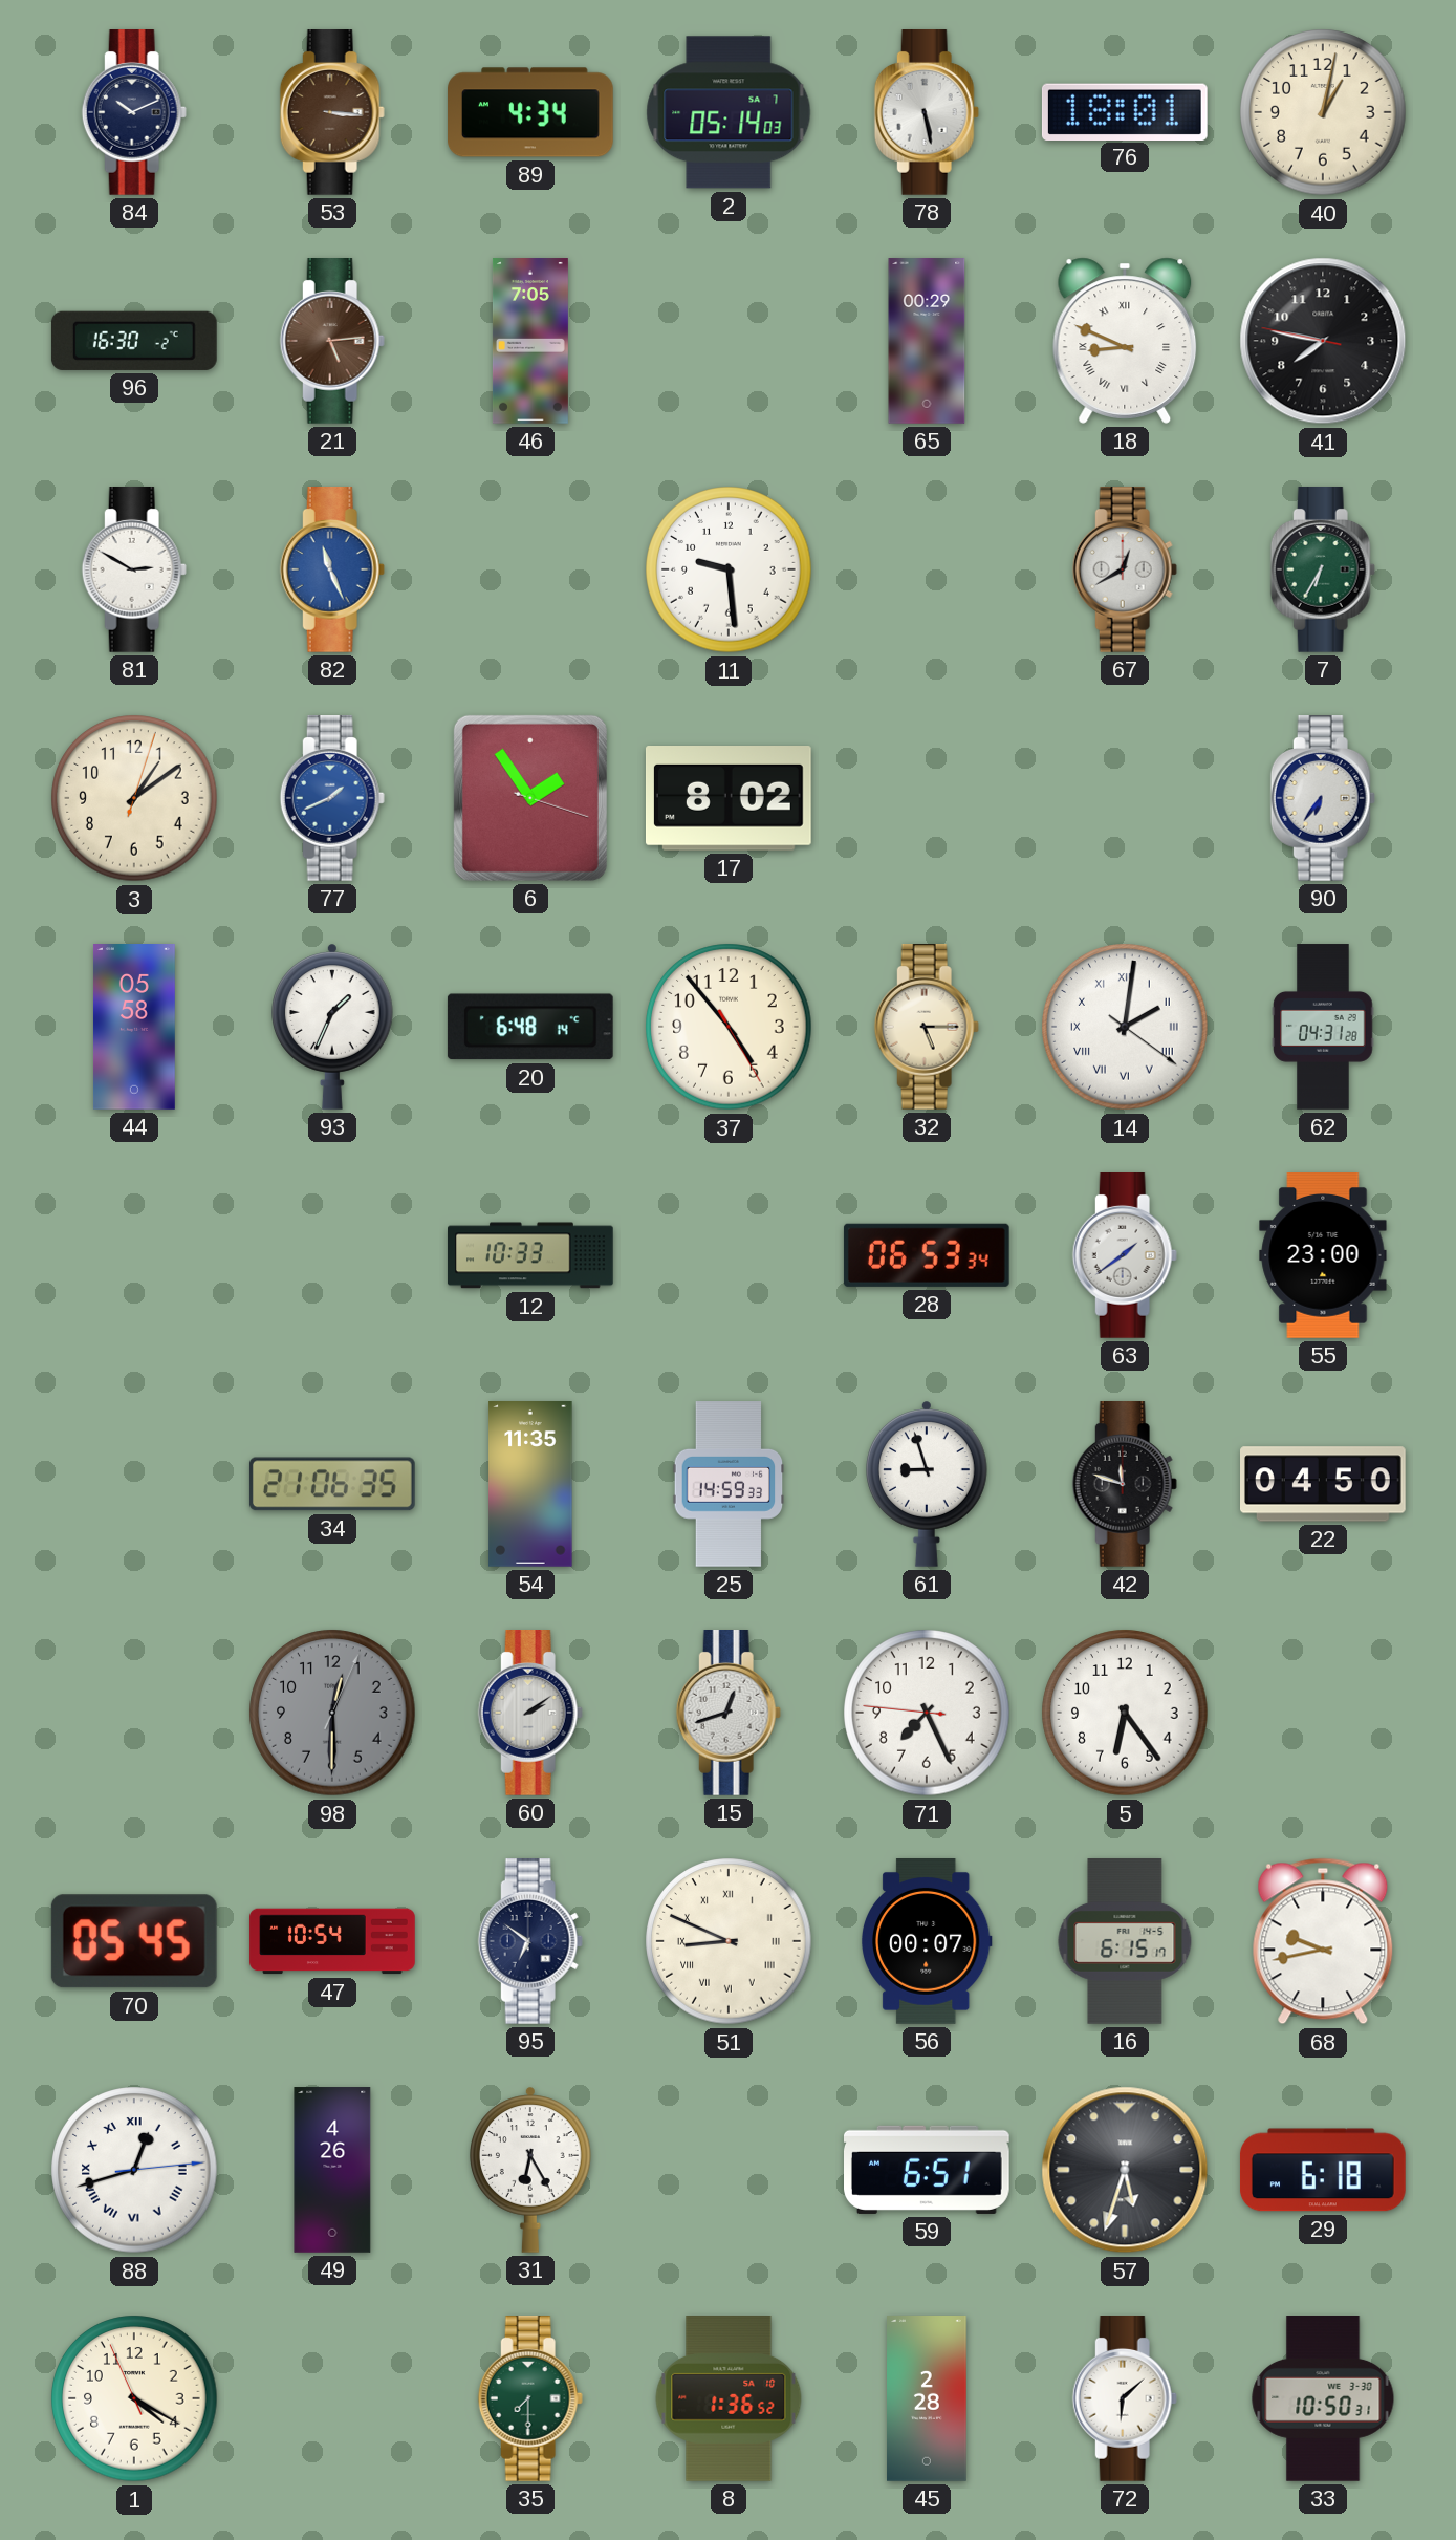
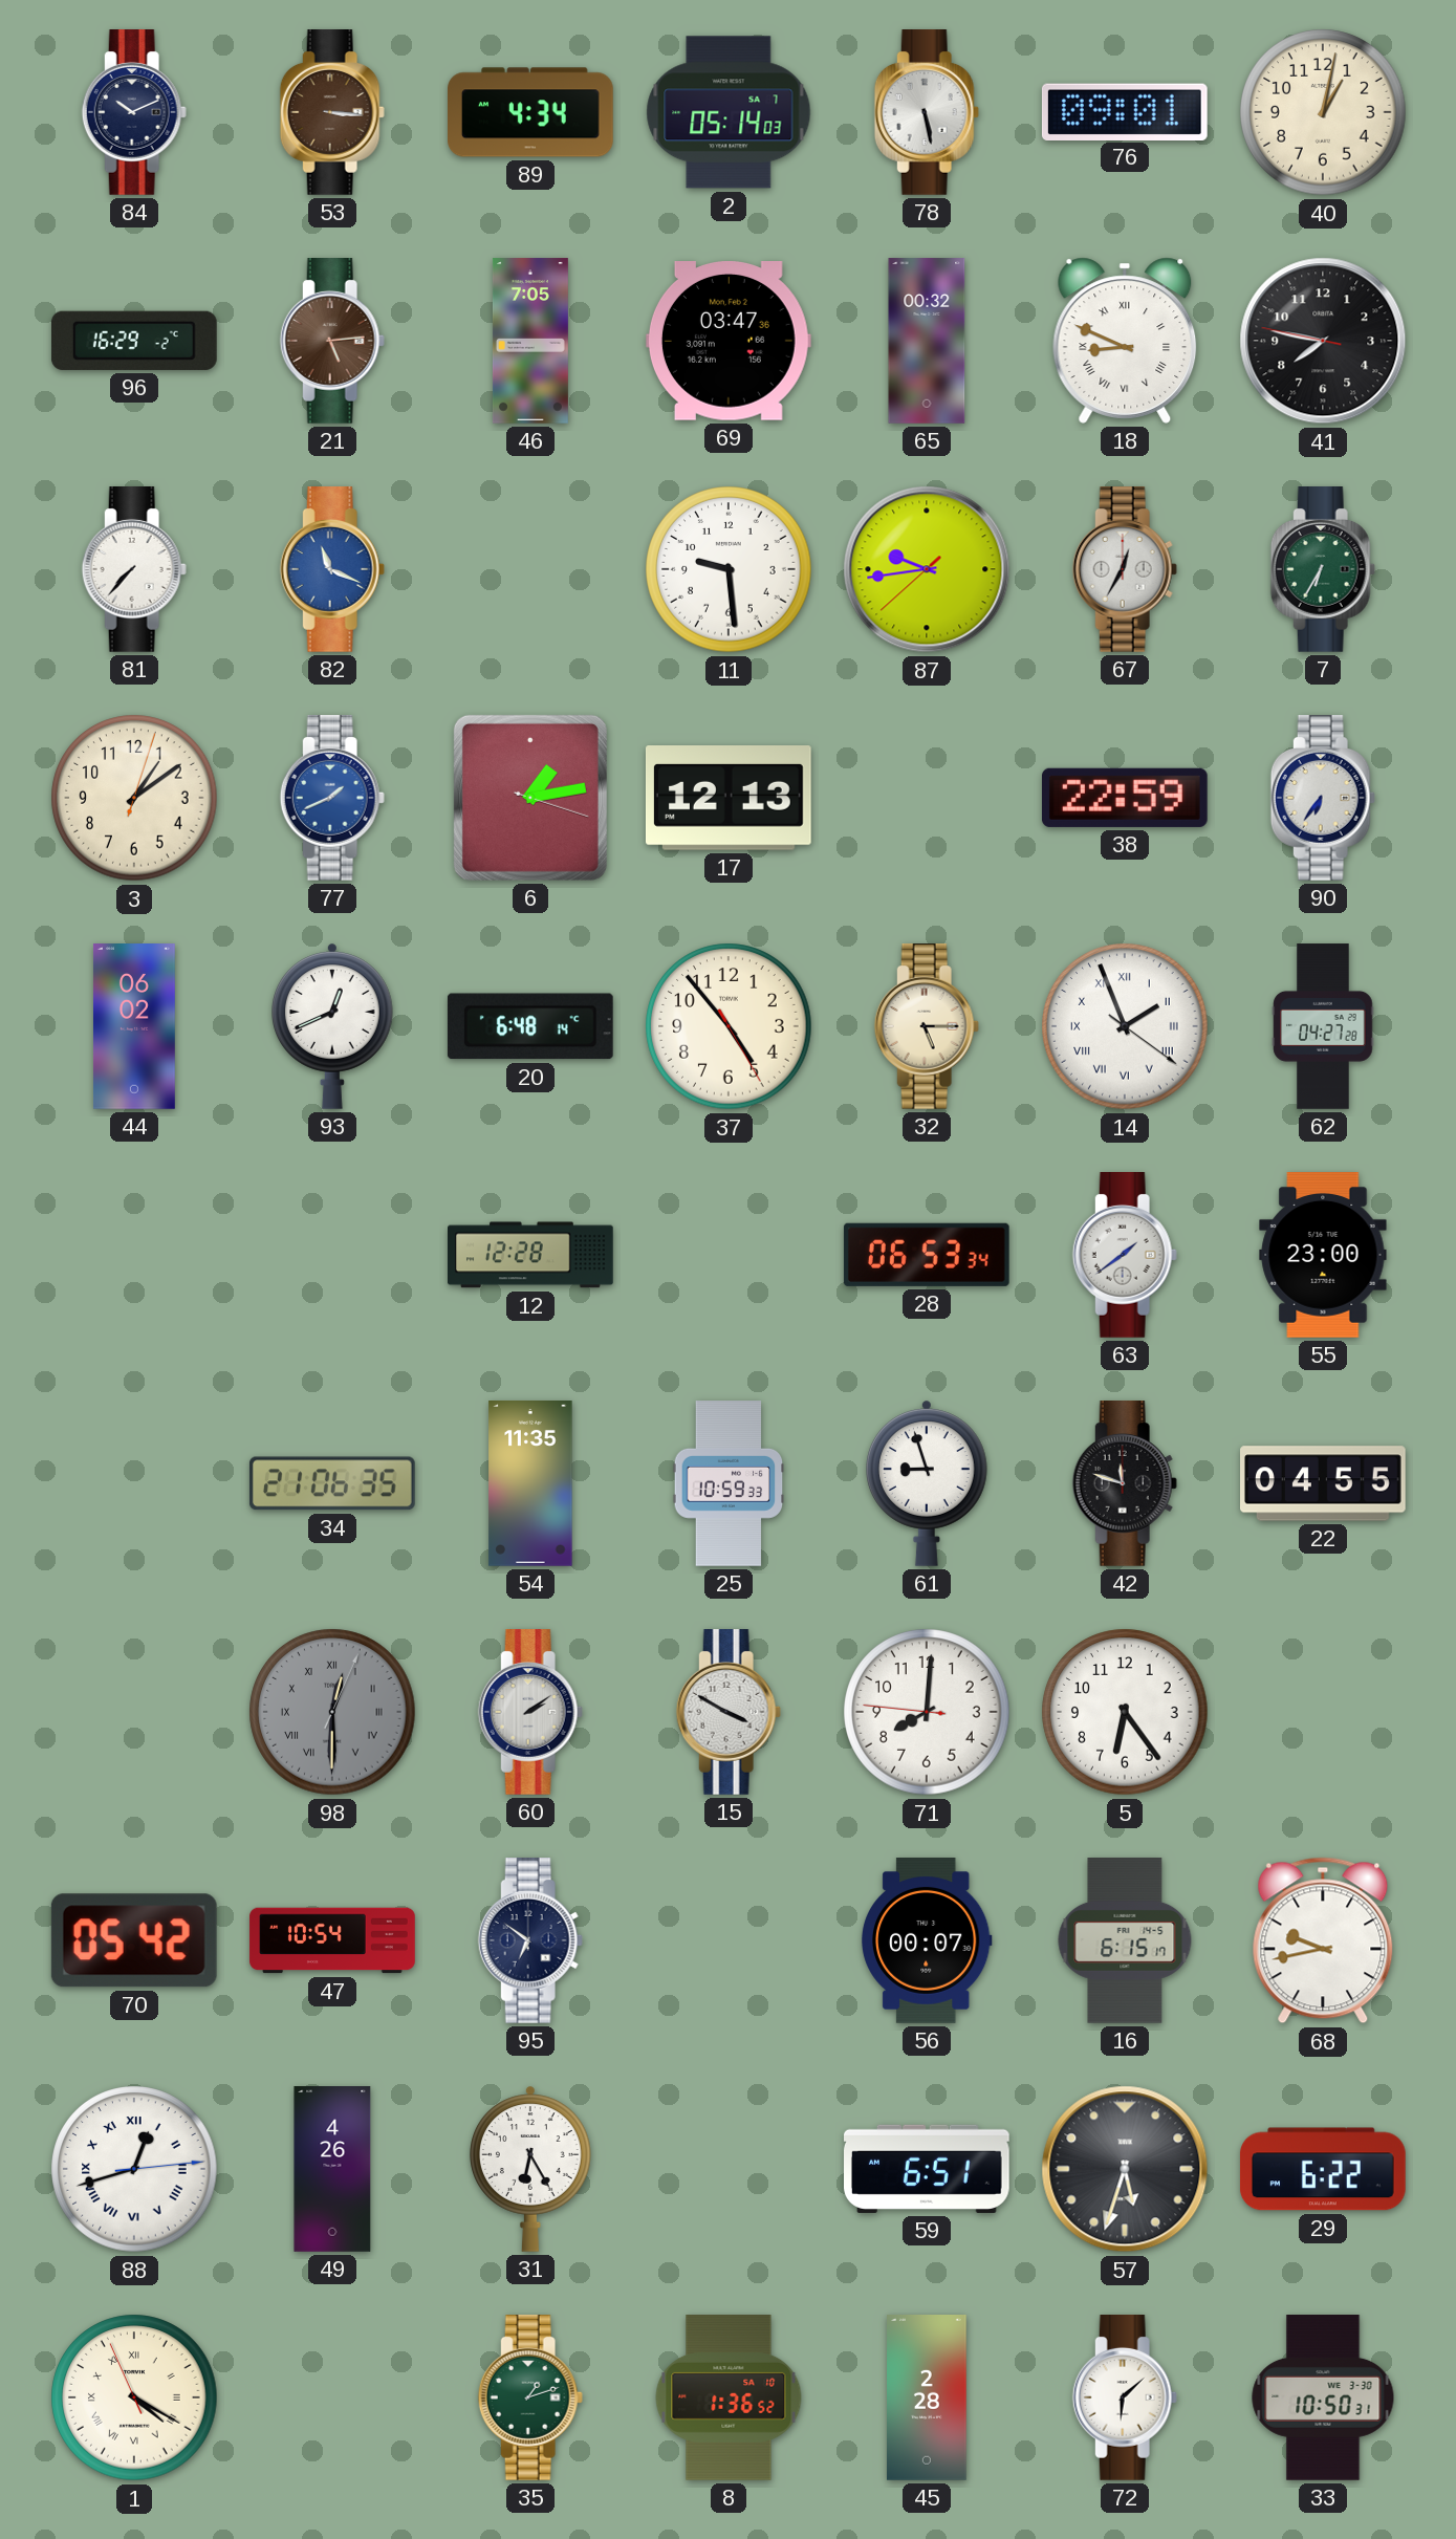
76: 18:01 -> 09:01 (1125, 111)
96: 16:30 -> 16:29 (134, 341)
69: none -> 03:47 (729, 342)
65: 00:29 -> 00:32 (927, 341)
81: 2:50 -> 7:37 (134, 570)
82: 11:26 -> 11:19 (332, 570)
87: none -> 9:43 (927, 569)
67: 12:40 -> 12:35 (1125, 570)
6: 1:54 -> 1:13 (530, 798)
17: 8:02 -> 12:13 (729, 799)
38: none -> 22:59 (1125, 798)
44: 05:58 -> 06:02 (134, 1027)
93: 1:34 -> 12:41 (333, 1026)
14: 2:01 -> 1:56 (1125, 1026)
62: 04:31 -> 04:27 (1323, 1026)
12: 10:33 -> 12:28 (531, 1255)
25: 14:59 -> 10:59 (729, 1483)
22: 04:50 -> 04:55 (1324, 1483)
98 numerals: Arabic -> Roman (332, 1712)
15: 12:42 -> 3:50 (729, 1713)
71: 7:25 -> 8:00 (927, 1712)
70: 05:45 -> 05:42 (134, 1940)
51: 8:49 -> none (729, 1941)
29: 6:18 -> 6:22 (1323, 2169)
1 numerals: Arabic -> Roman (134, 2397)
35: 7:30 -> 1:12 (530, 2399)
